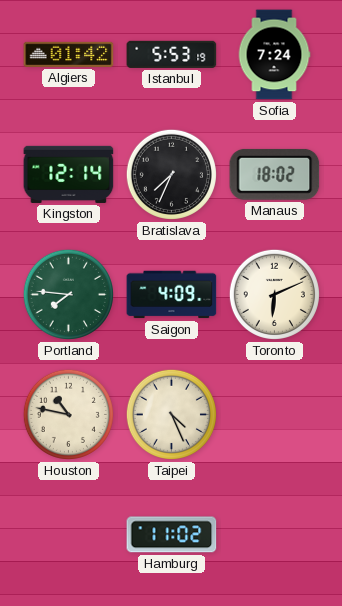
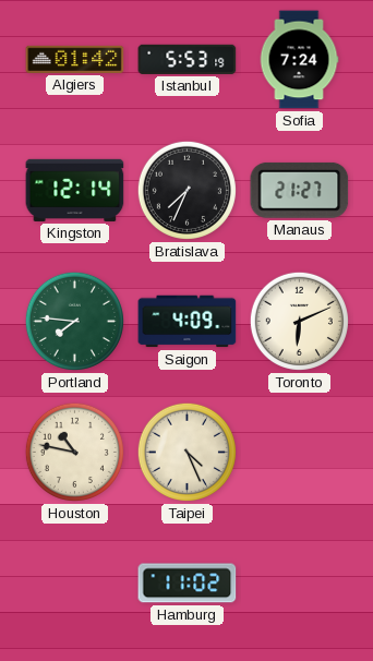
Manaus: 18:02 -> 21:27 (300, 190)
